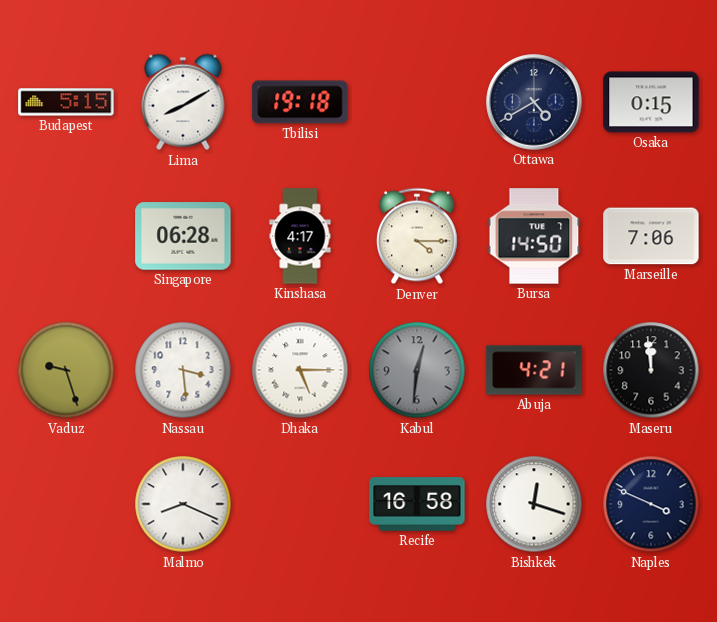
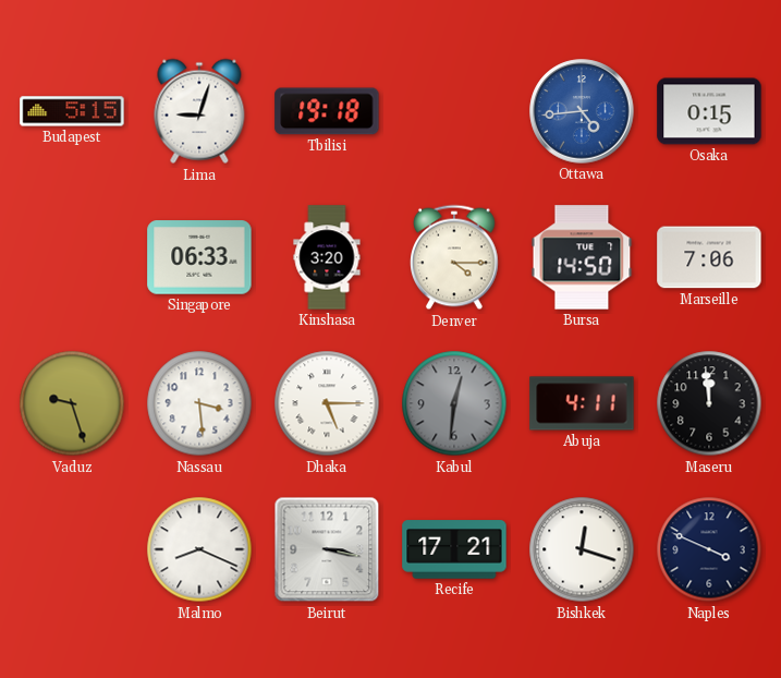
Lima: 8:10 -> 9:03 (199, 111)
Ottawa: 4:40 -> 4:44 (582, 111)
Ottawa dial: navy -> blue (582, 111)
Singapore: 06:28 -> 06:33 (199, 257)
Kinshasa: 4:17 -> 3:20 (327, 257)
Abuja: 4:21 -> 4:11 (582, 403)
Beirut: none -> 3:17 (327, 549)
Recife: 16:58 -> 17:21 (454, 549)
